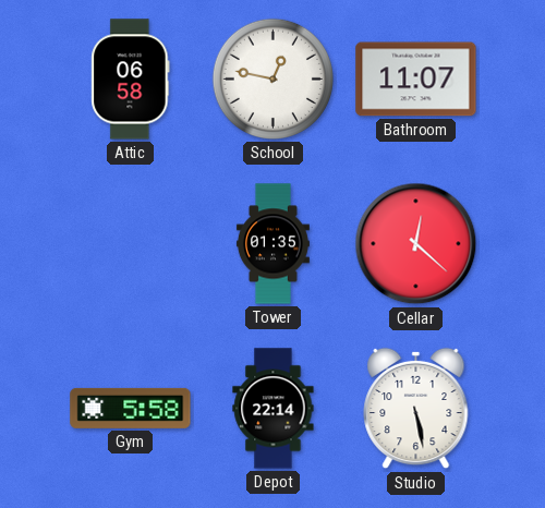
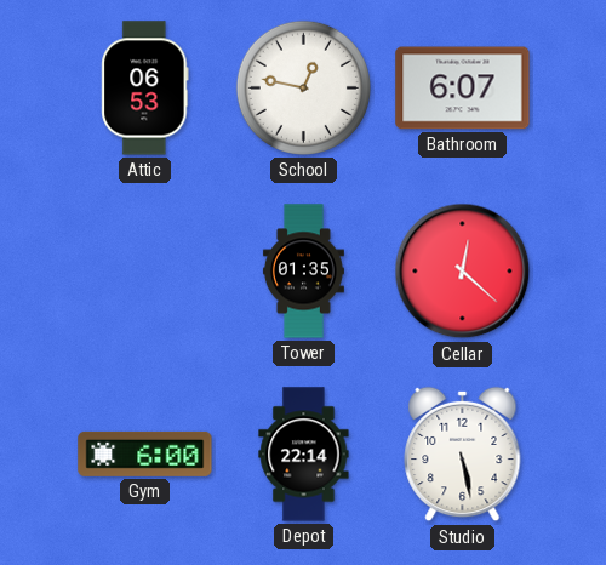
Attic: 06:58 -> 06:53 (145, 89)
Bathroom: 11:07 -> 6:07 (463, 89)
Gym: 5:58 -> 6:00 (145, 453)
